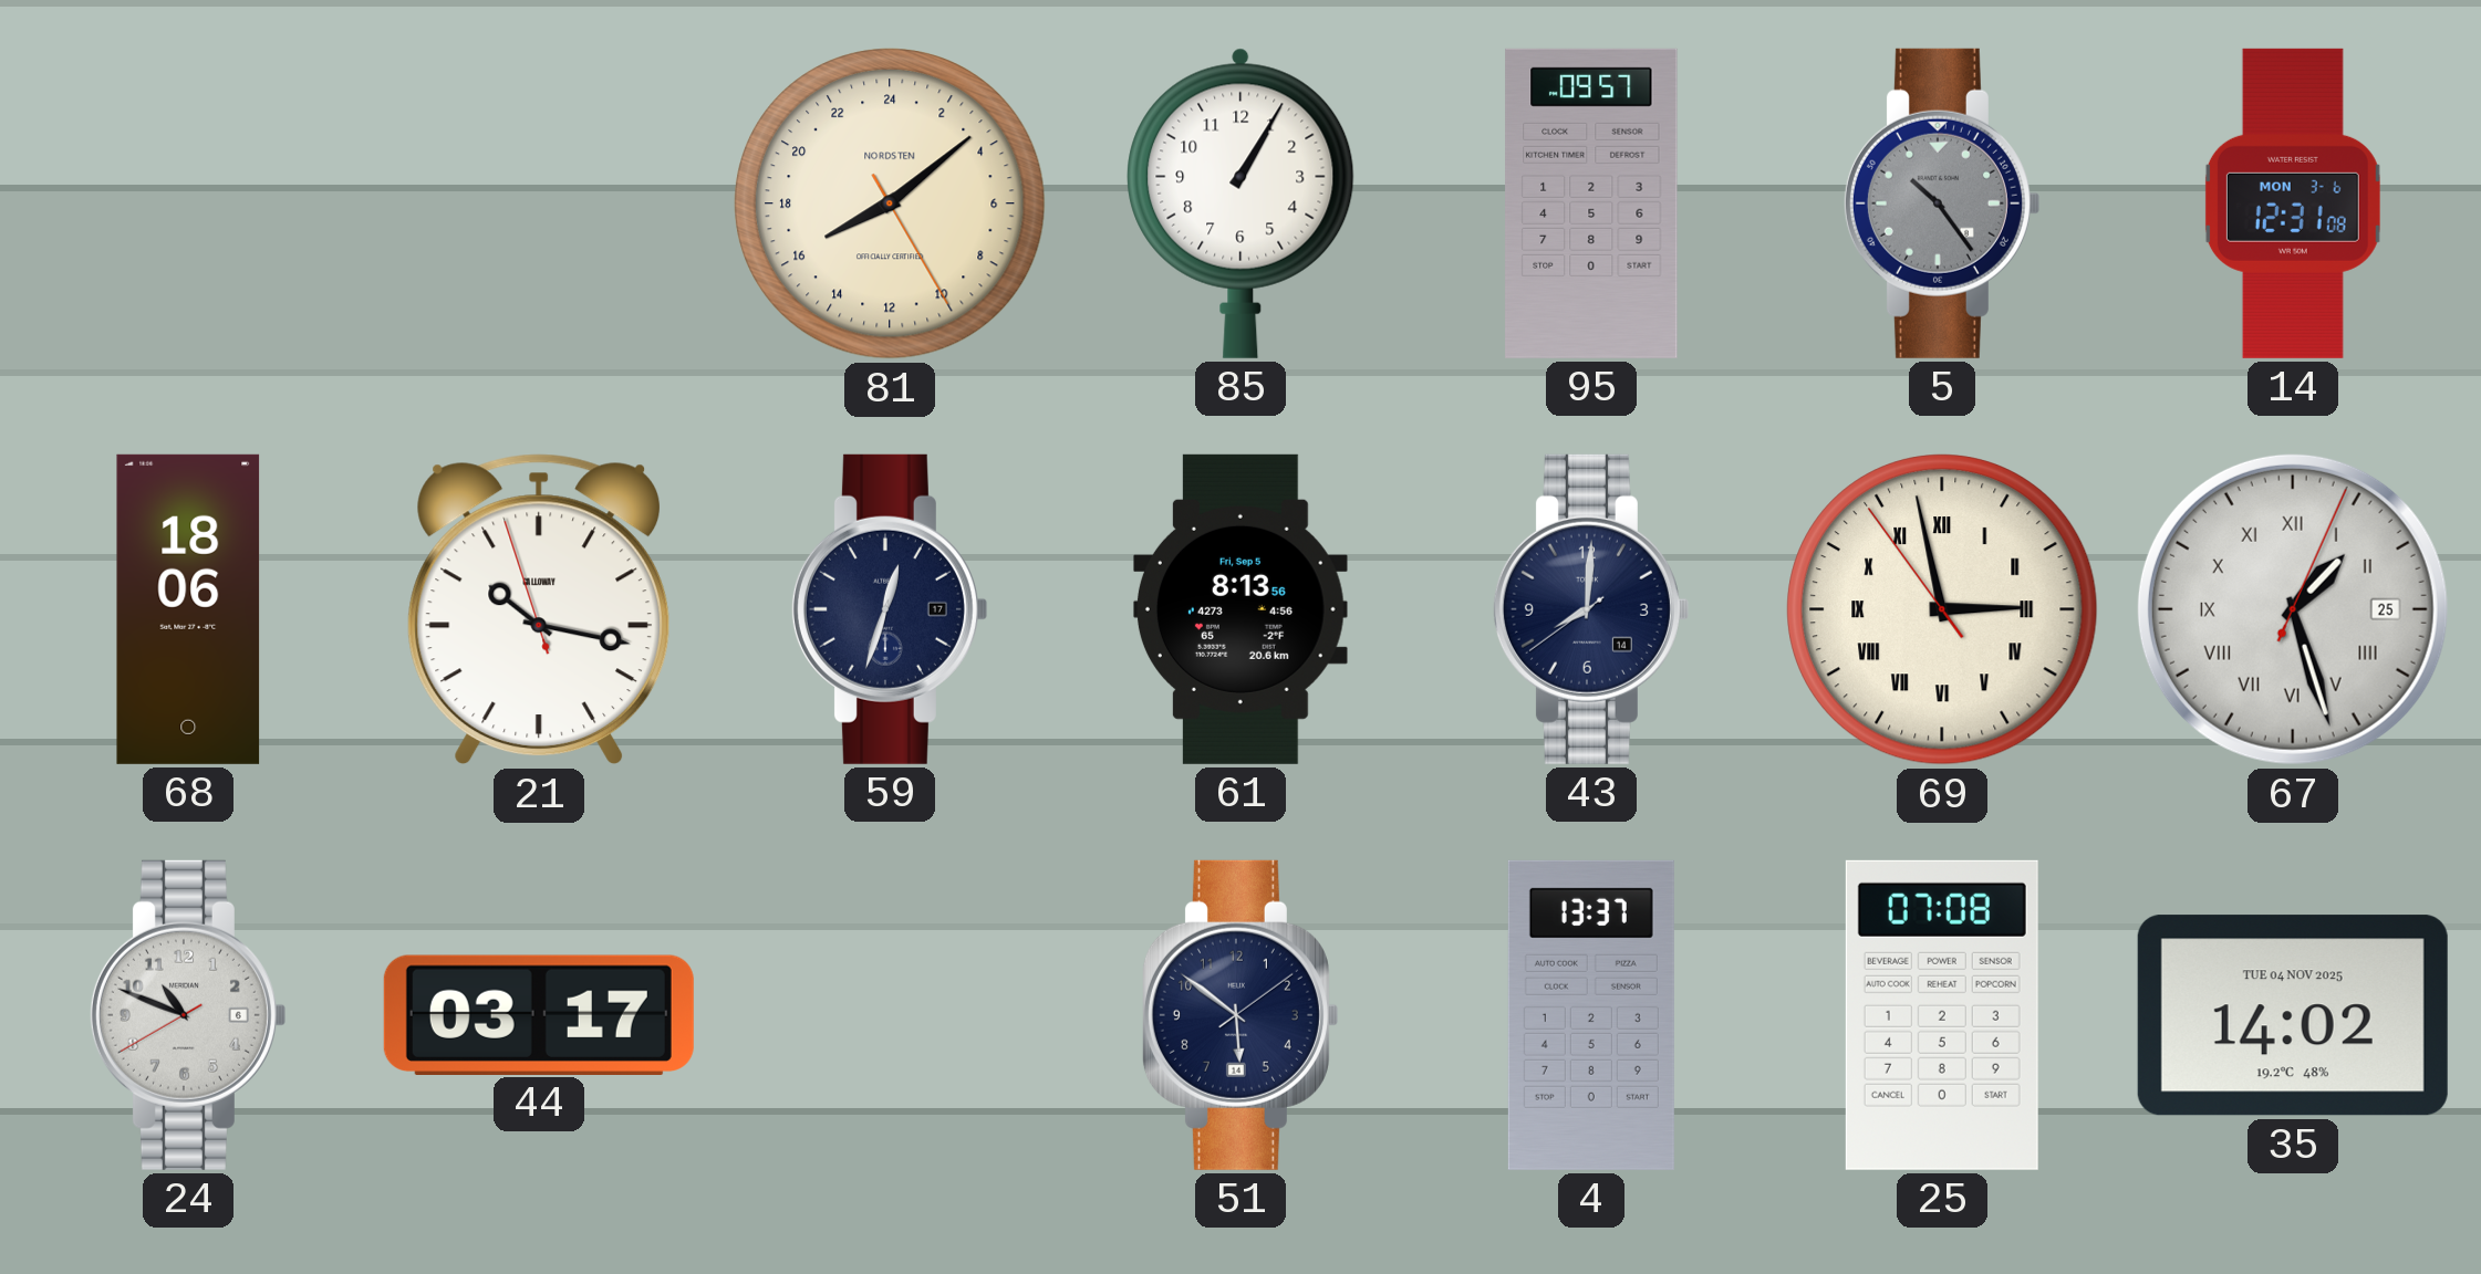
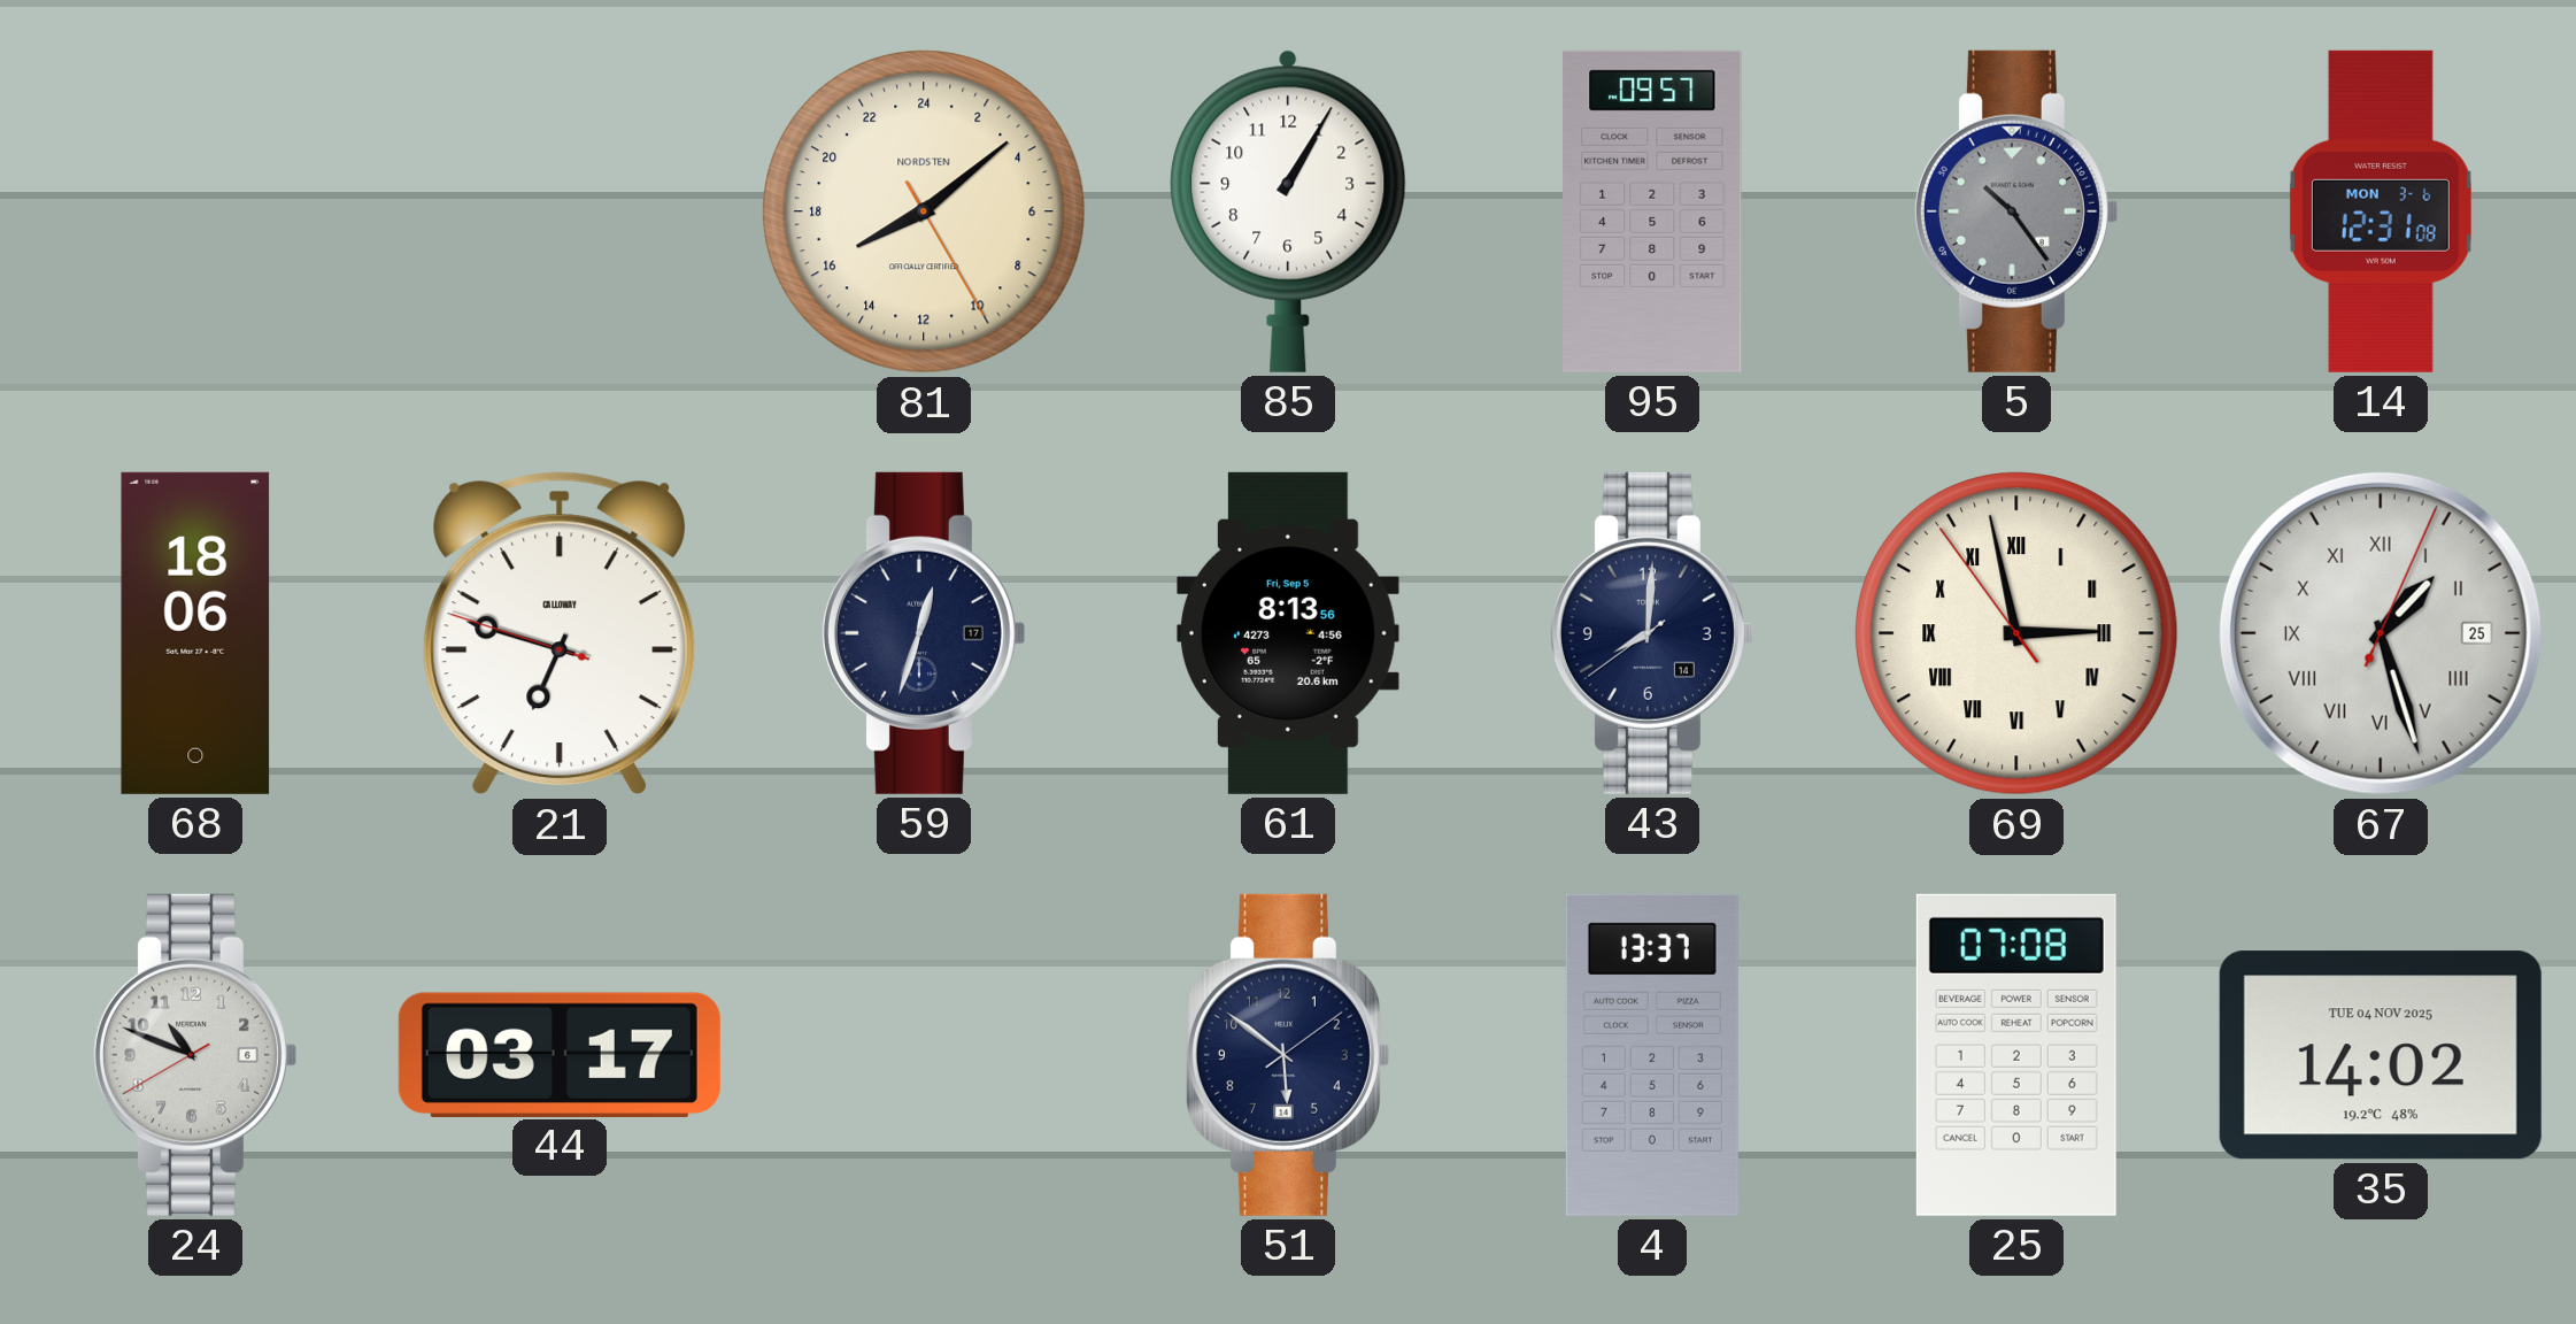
21: 10:16 -> 6:47 (558, 633)
